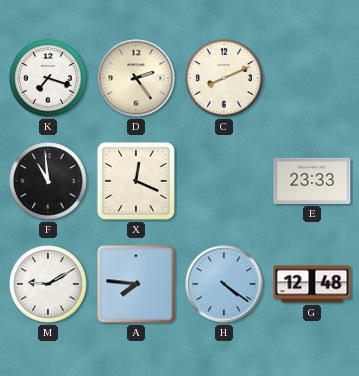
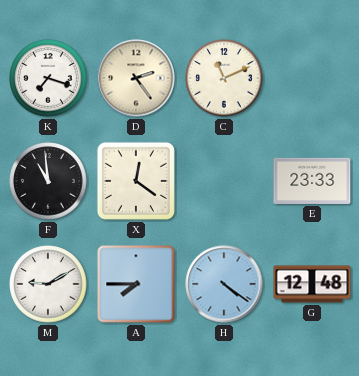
C: 8:11 -> 11:11 (224, 78)
X: 12:19 -> 12:21 (136, 181)
A: 7:46 -> 7:45 (136, 284)
